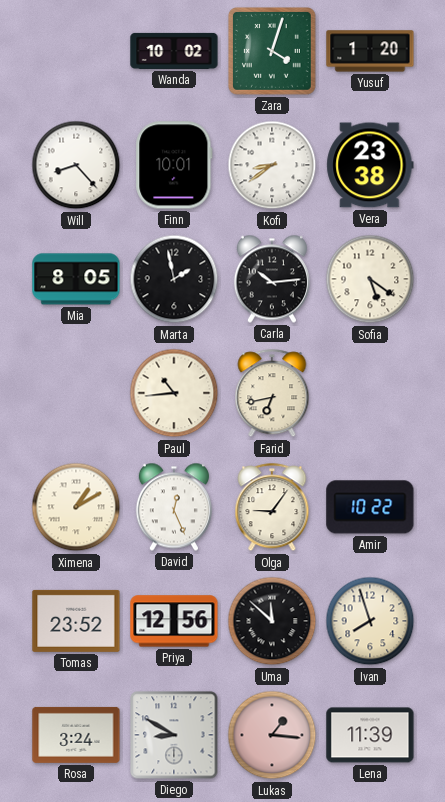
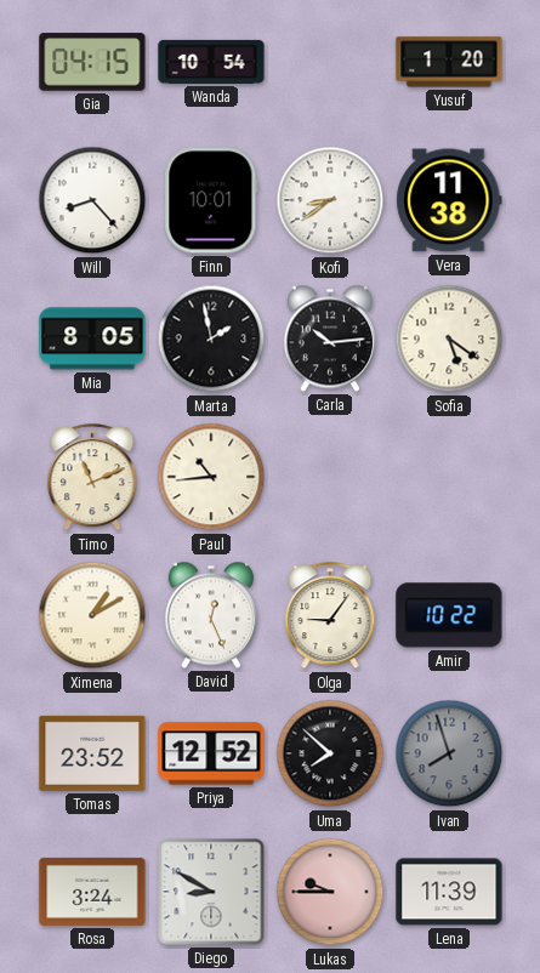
Gia: none -> 04:15 (92, 62)
Wanda: 10:02 -> 10:54 (211, 62)
Zara: 4:03 -> none (273, 52)
Vera: 23:38 -> 11:38 (449, 200)
Timo: none -> 11:11 (92, 478)
Farid: 6:43 -> none (272, 394)
Priya: 12:56 -> 12:52 (211, 753)
Uma: 11:52 -> 7:52 (330, 753)
Ivan dial: cream -> grey (449, 753)
Lukas: 1:16 -> 9:45 (330, 892)
